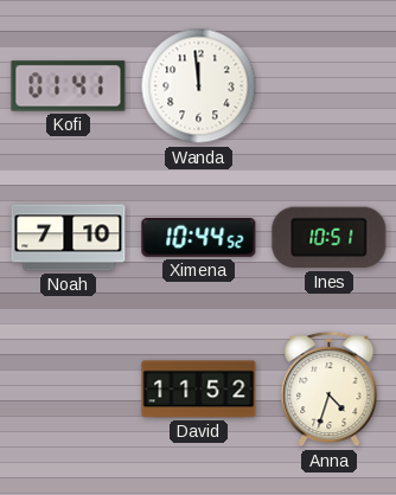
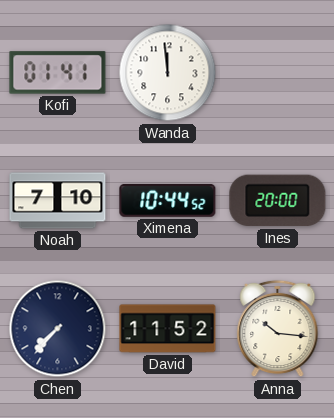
Ines: 10:51 -> 20:00 (278, 201)
Chen: none -> 7:37 (58, 329)
Anna: 4:33 -> 10:16 (278, 329)
